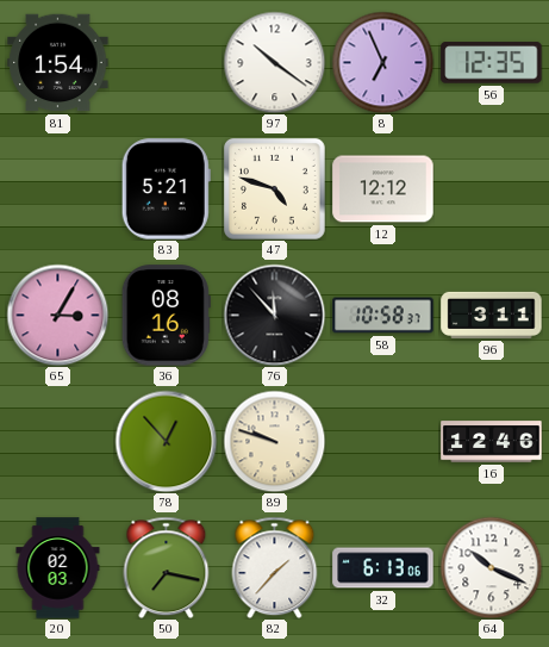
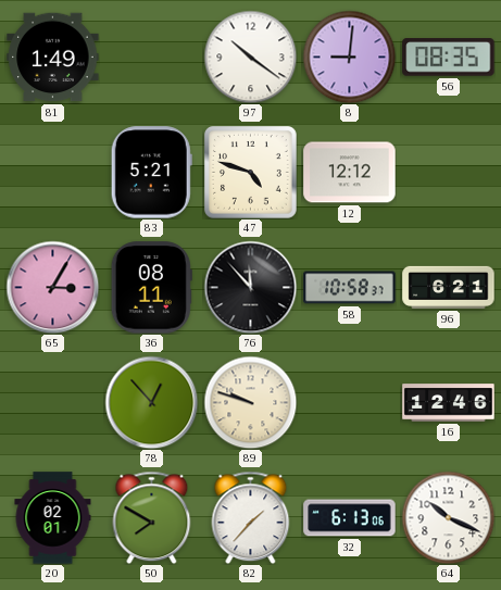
81: 1:54 -> 1:49 (53, 58)
8: 6:56 -> 9:01 (349, 57)
56: 12:35 -> 08:35 (449, 58)
36: 08:16 -> 08:11 (151, 288)
96: 3:11 -> 6:21 (449, 287)
20: 02:03 -> 02:01 (53, 518)
50: 7:17 -> 7:50 (152, 517)
